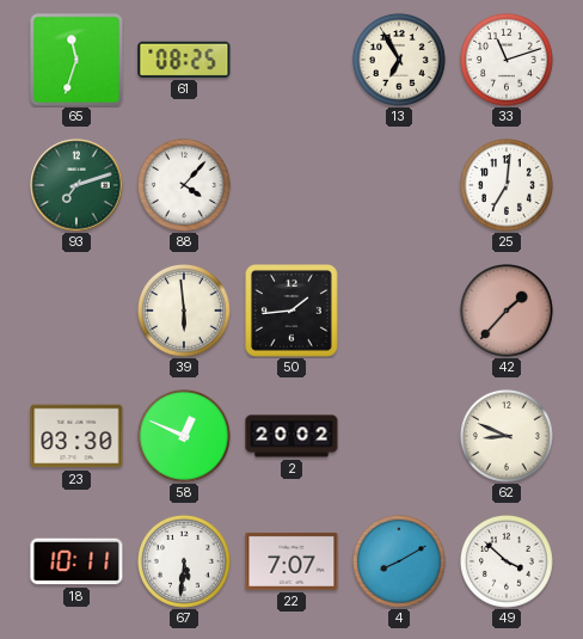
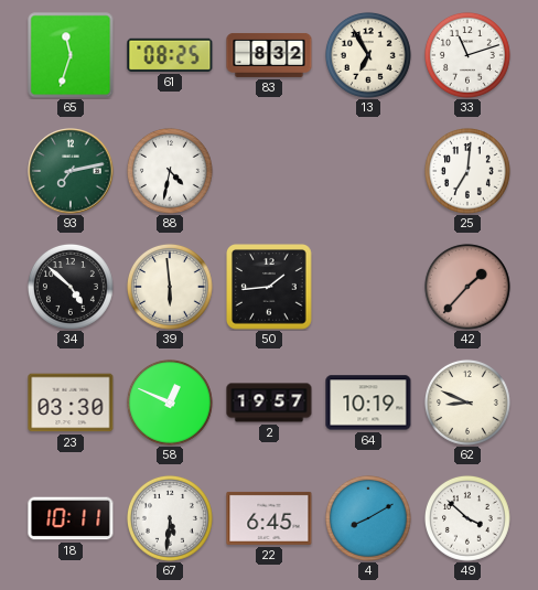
83: none -> 8:32 (269, 55)
93: 7:12 -> 7:13 (71, 171)
88: 4:07 -> 4:32 (170, 171)
34: none -> 4:52 (71, 287)
2: 20:02 -> 19:57 (269, 403)
64: none -> 10:19 (368, 403)
22: 7:07 -> 6:45 (269, 518)
